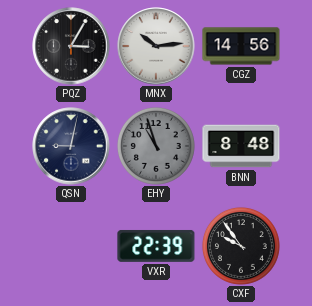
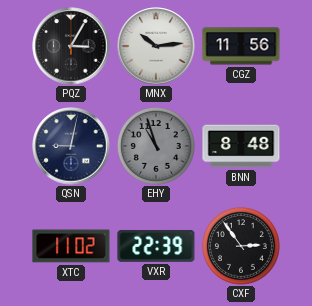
CGZ: 14:56 -> 11:56 (241, 46)
XTC: none -> 11:02 (71, 246)
CXF: 9:54 -> 2:54 (241, 246)
